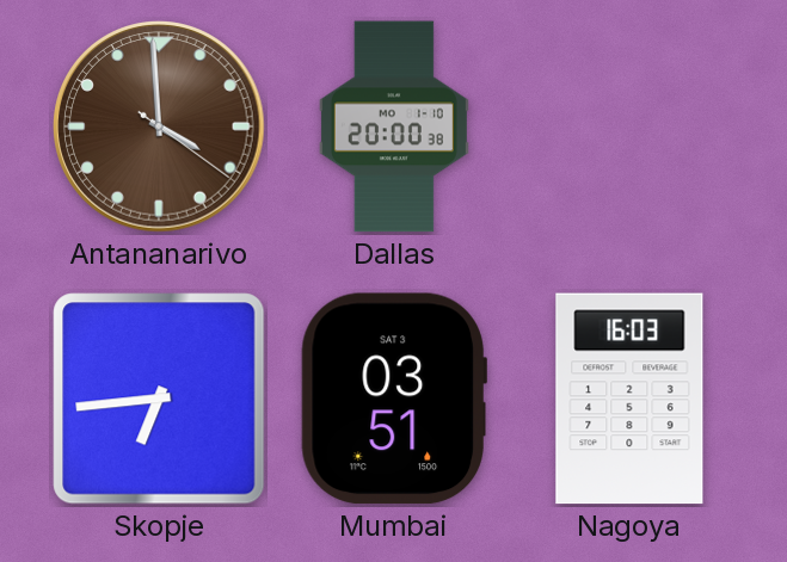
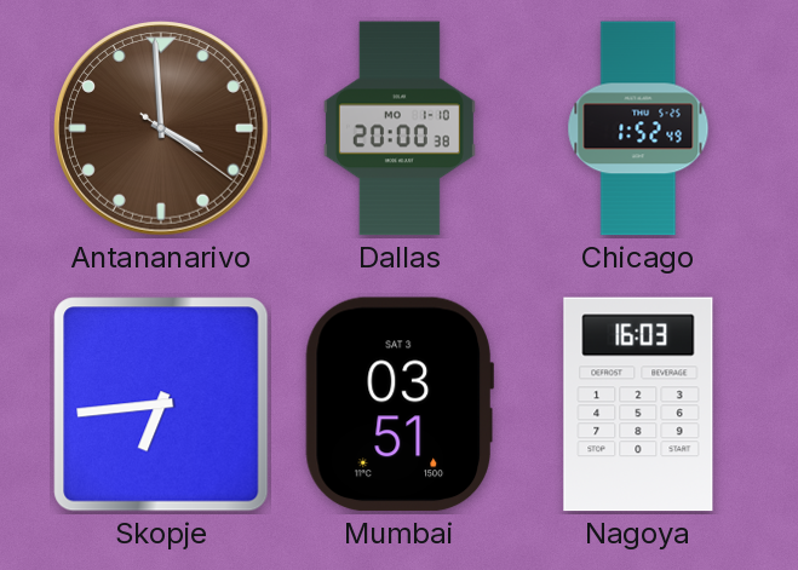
Chicago: none -> 1:52 (638, 128)
